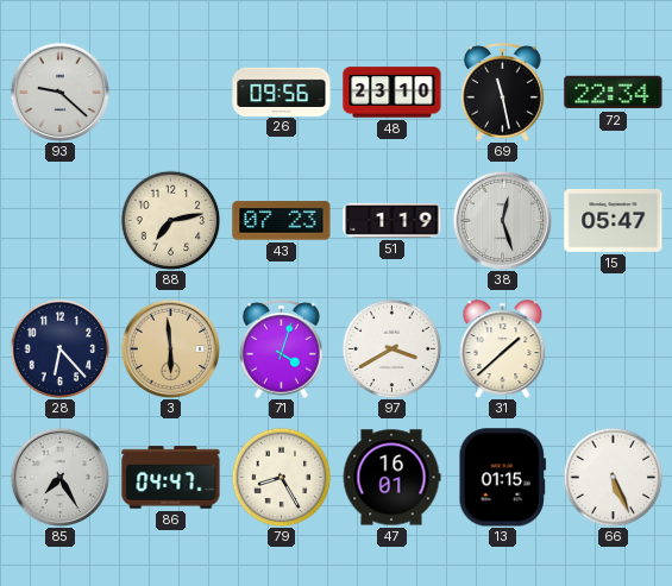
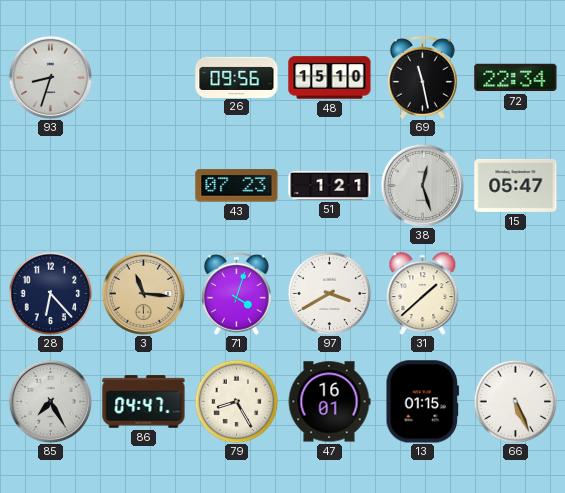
93: 9:22 -> 8:33 (50, 77)
48: 23:10 -> 15:10 (330, 78)
88: 7:13 -> none (170, 220)
51: 1:19 -> 1:21 (330, 185)
3: 5:59 -> 11:16 (143, 293)
